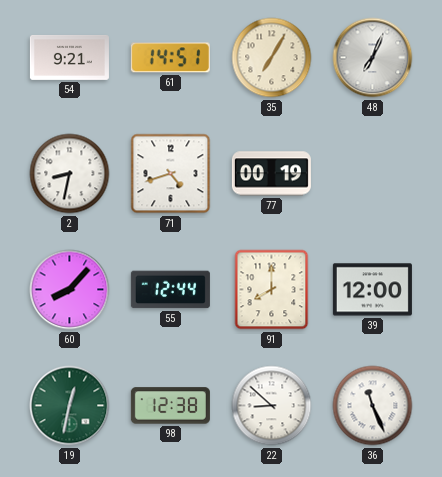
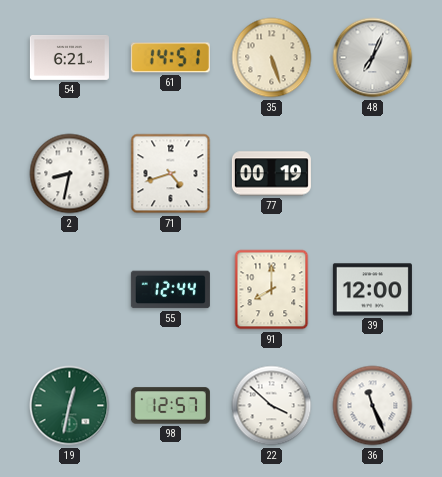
54: 9:21 -> 6:21 (69, 57)
35: 7:05 -> 5:27 (272, 58)
60: 8:07 -> none (70, 290)
98: 12:38 -> 12:57 (170, 406)
22: 8:52 -> 3:52 (272, 406)
